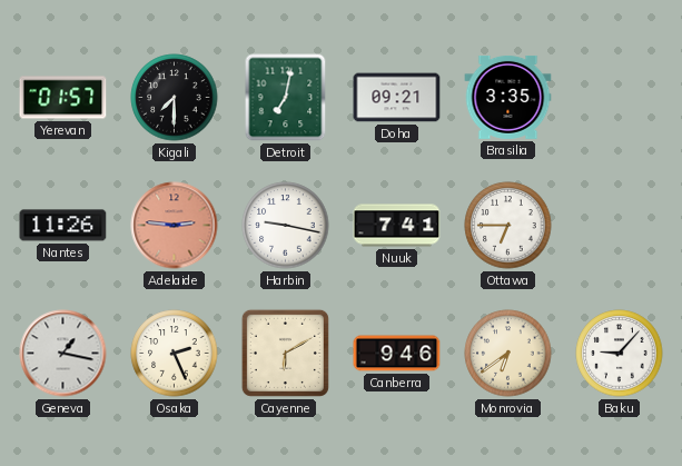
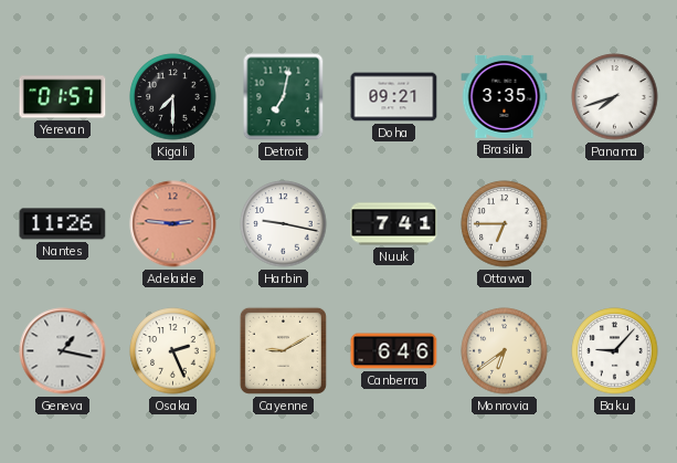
Panama: none -> 7:42 (615, 97)
Cayenne: 6:10 -> 9:10 (283, 350)
Canberra: 9:46 -> 6:46 (394, 351)
